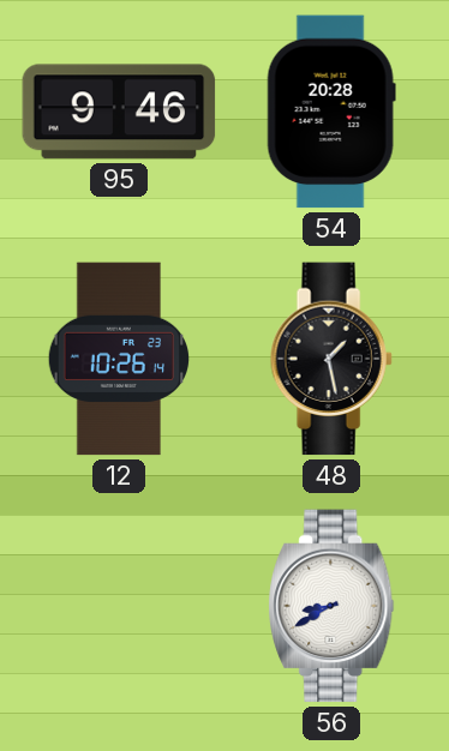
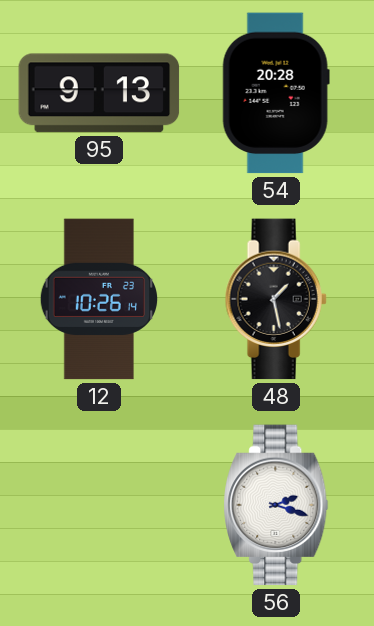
95: 9:46 -> 9:13 (99, 93)
56: 8:40 -> 2:18 (276, 505)
